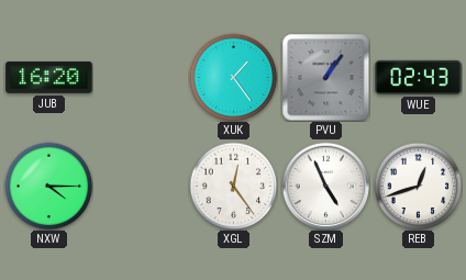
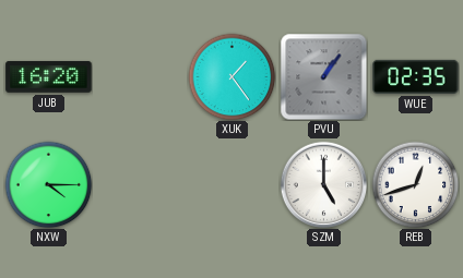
WUE: 02:43 -> 02:35 (416, 76)
XGL: 12:24 -> none (233, 186)
SZM: 4:56 -> 5:00 (323, 184)
